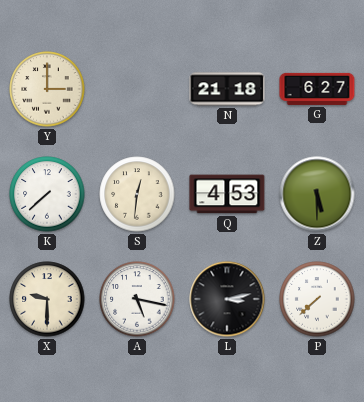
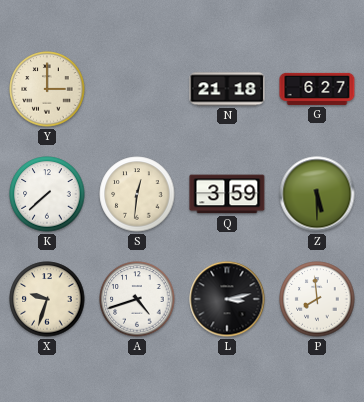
Q: 4:53 -> 3:59 (227, 194)
X: 9:30 -> 9:33 (47, 299)
A: 5:17 -> 4:42 (137, 299)
P: 7:38 -> 7:59 (317, 299)
